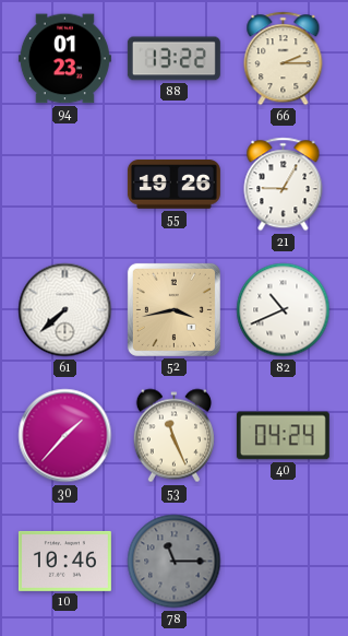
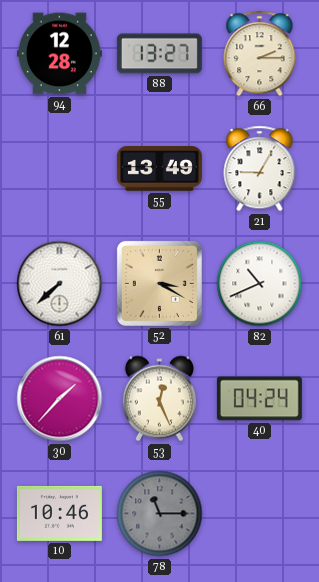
94: 01:23 -> 12:28 (59, 54)
88: 13:22 -> 13:27 (159, 54)
55: 19:26 -> 13:49 (159, 169)
52: 3:43 -> 3:20 (159, 283)
53: 11:26 -> 12:26 (159, 399)
